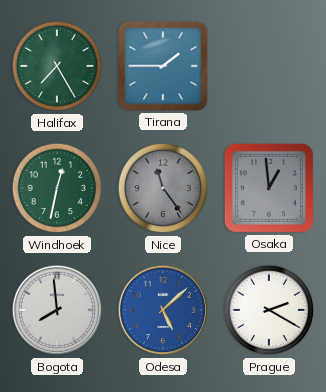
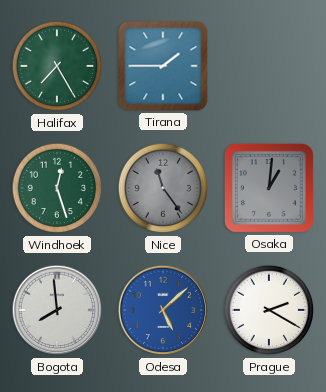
Windhoek: 12:32 -> 12:27 (57, 188)
Osaka: 12:59 -> 1:01 (269, 188)
